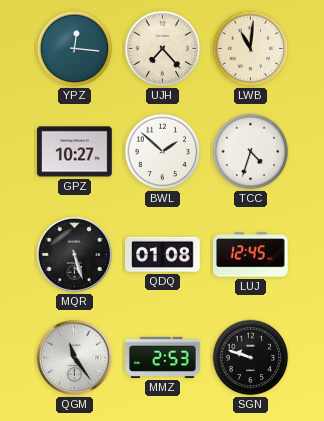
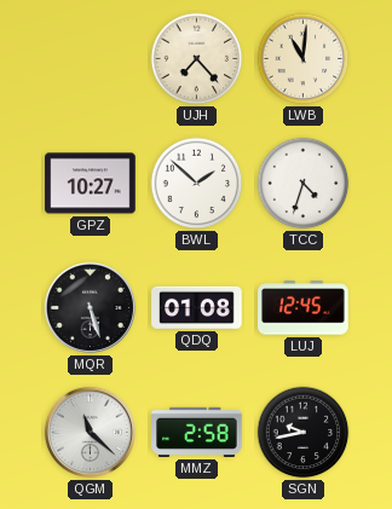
YPZ: 12:16 -> none (75, 49)
QGM: 11:24 -> 11:22 (90, 432)
MMZ: 2:53 -> 2:58 (197, 432)
SGN: 9:48 -> 9:43 (304, 433)
